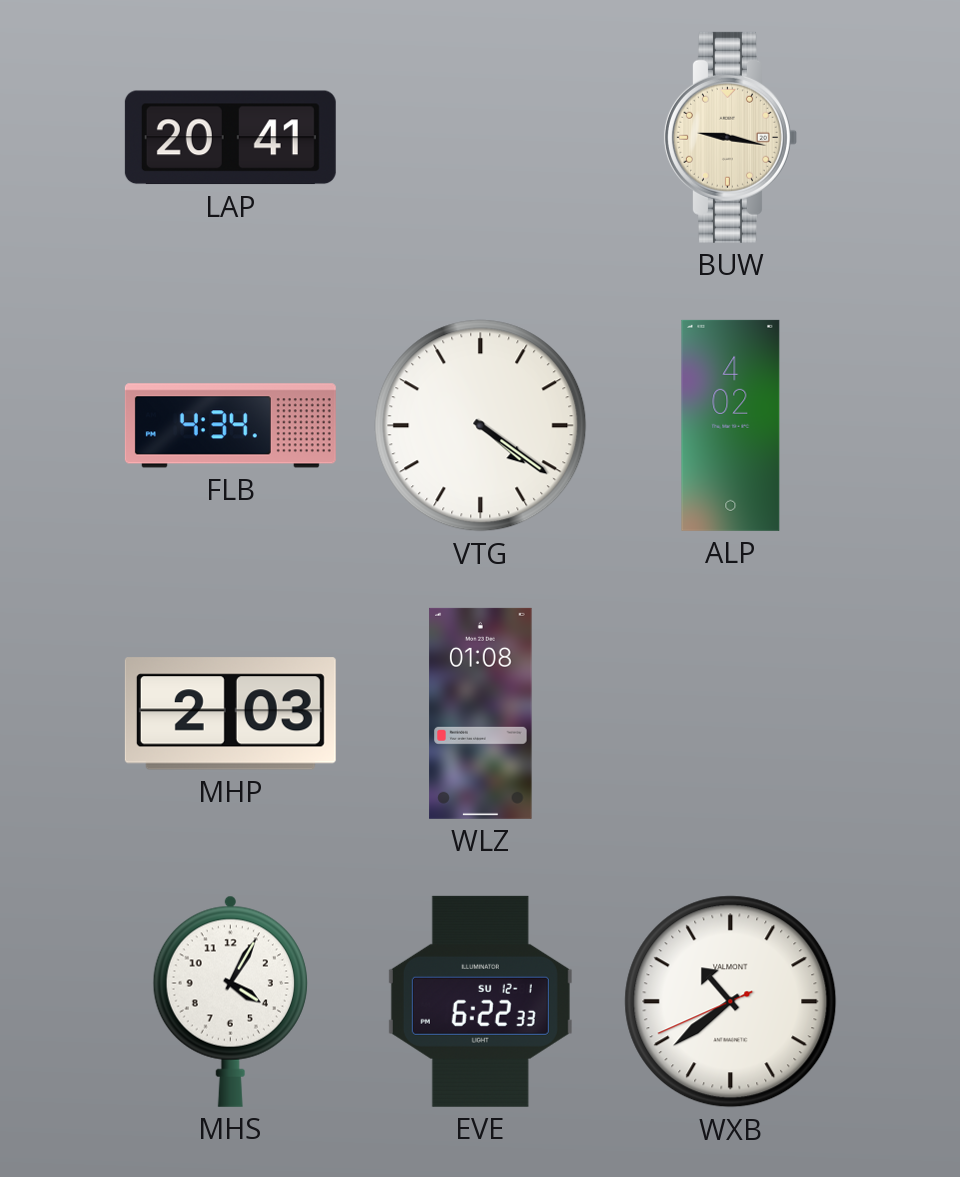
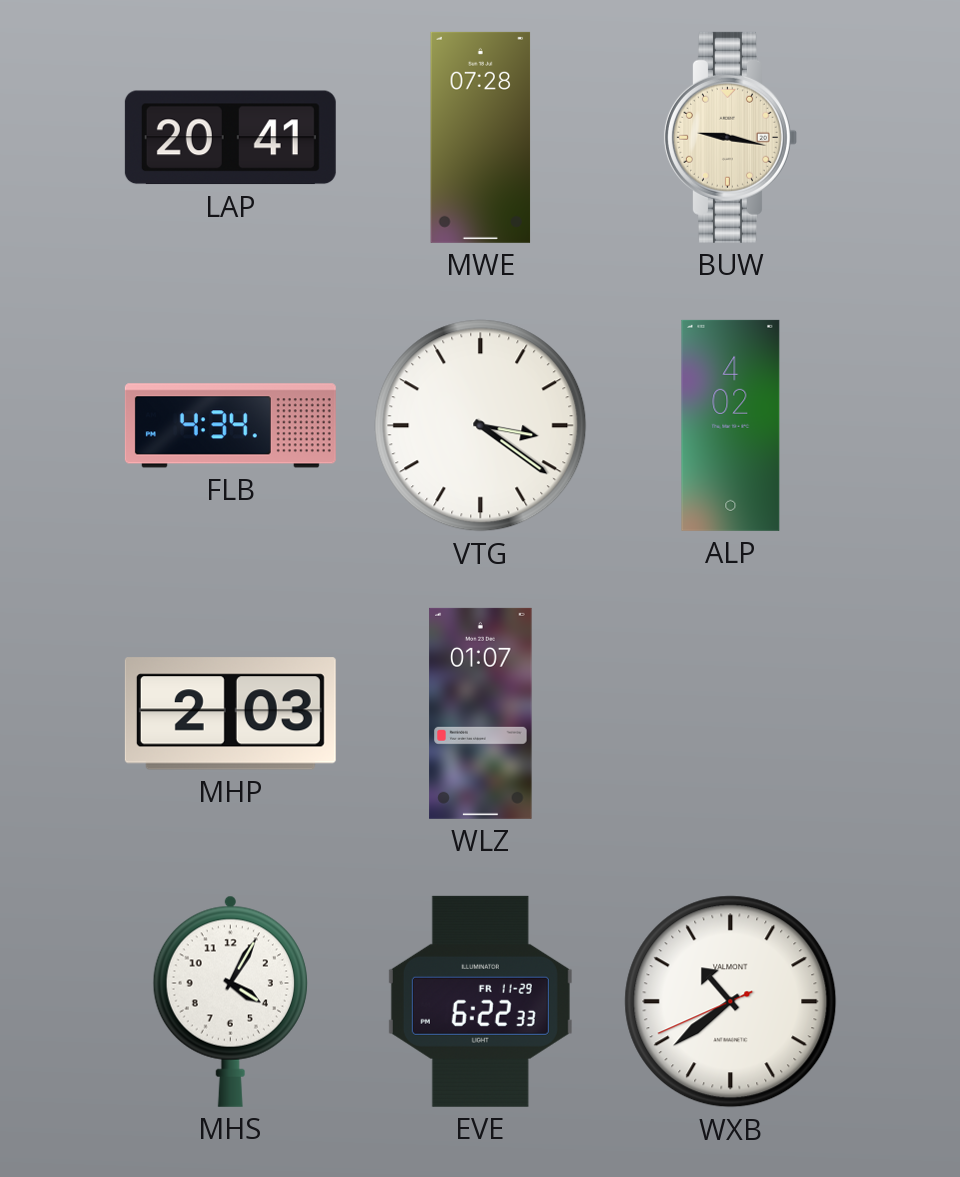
MWE: none -> 07:28 (481, 137)
VTG: 4:21 -> 3:21 (481, 426)
WLZ: 01:08 -> 01:07 (481, 713)
EVE date: SU 12-1 -> FR 11-29 (480, 1001)
